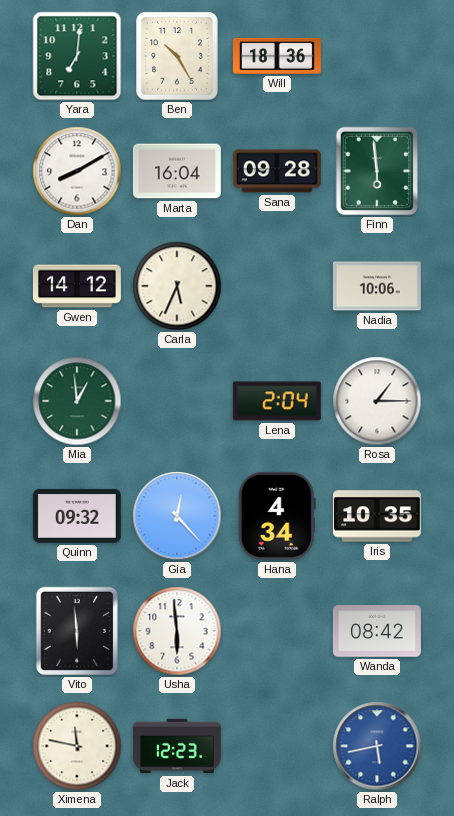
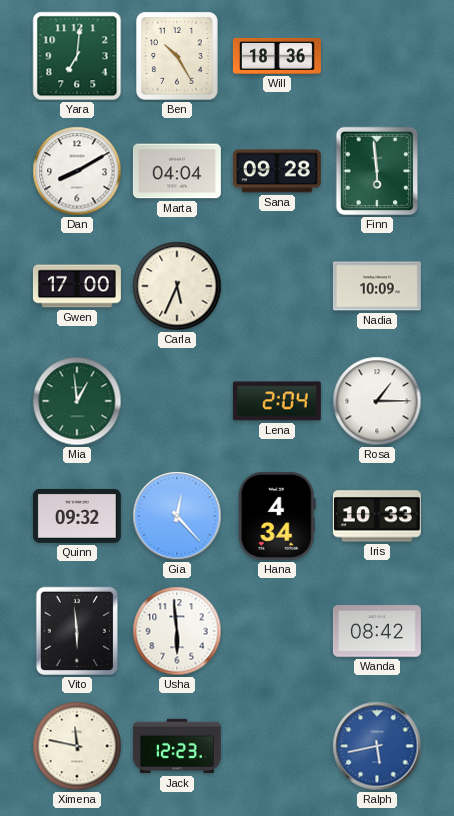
Marta: 16:04 -> 04:04 (177, 171)
Gwen: 14:12 -> 17:00 (77, 286)
Nadia: 10:06 -> 10:09 (377, 286)
Iris: 10:35 -> 10:33 (377, 516)
